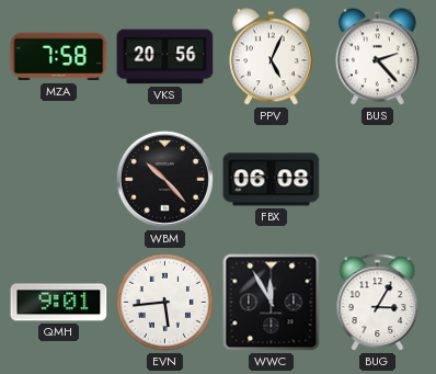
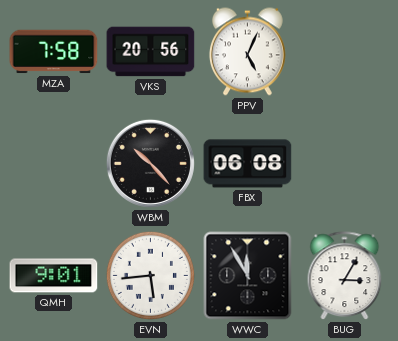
BUS: 2:23 -> none (377, 57)
